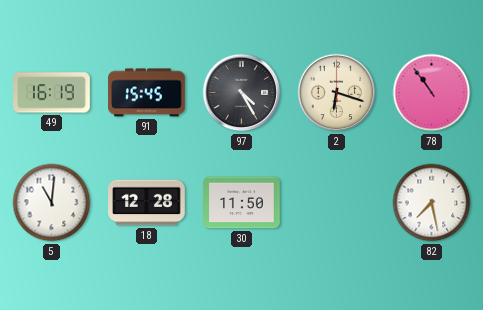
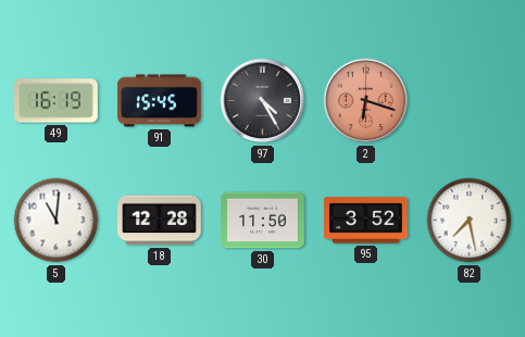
2 dial: cream -> salmon (366, 101)
78: 10:54 -> none (432, 93)
95: none -> 3:52 (366, 221)
